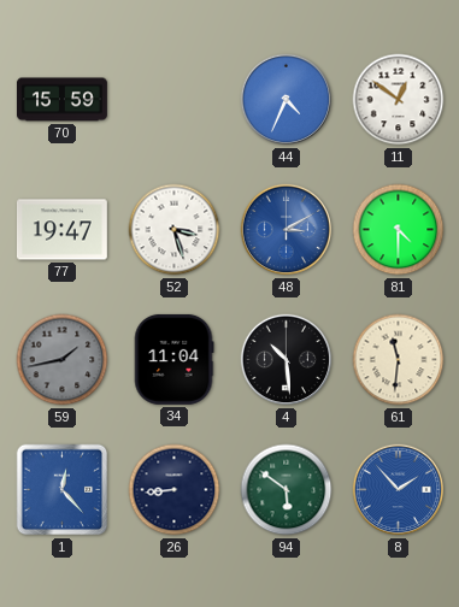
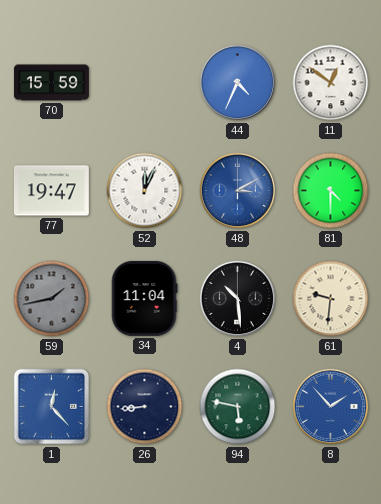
52: 3:27 -> 12:04 (145, 191)
61: 11:31 -> 9:31 (331, 299)
94: 5:51 -> 5:47 (238, 407)
